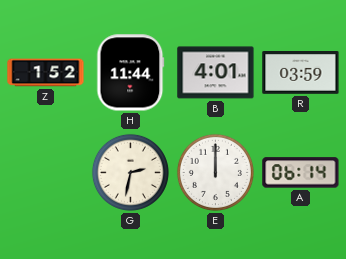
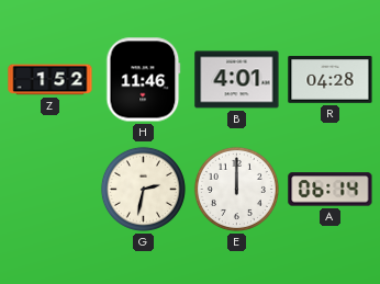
H: 11:44 -> 11:46 (144, 80)
R: 03:59 -> 04:28 (331, 80)
